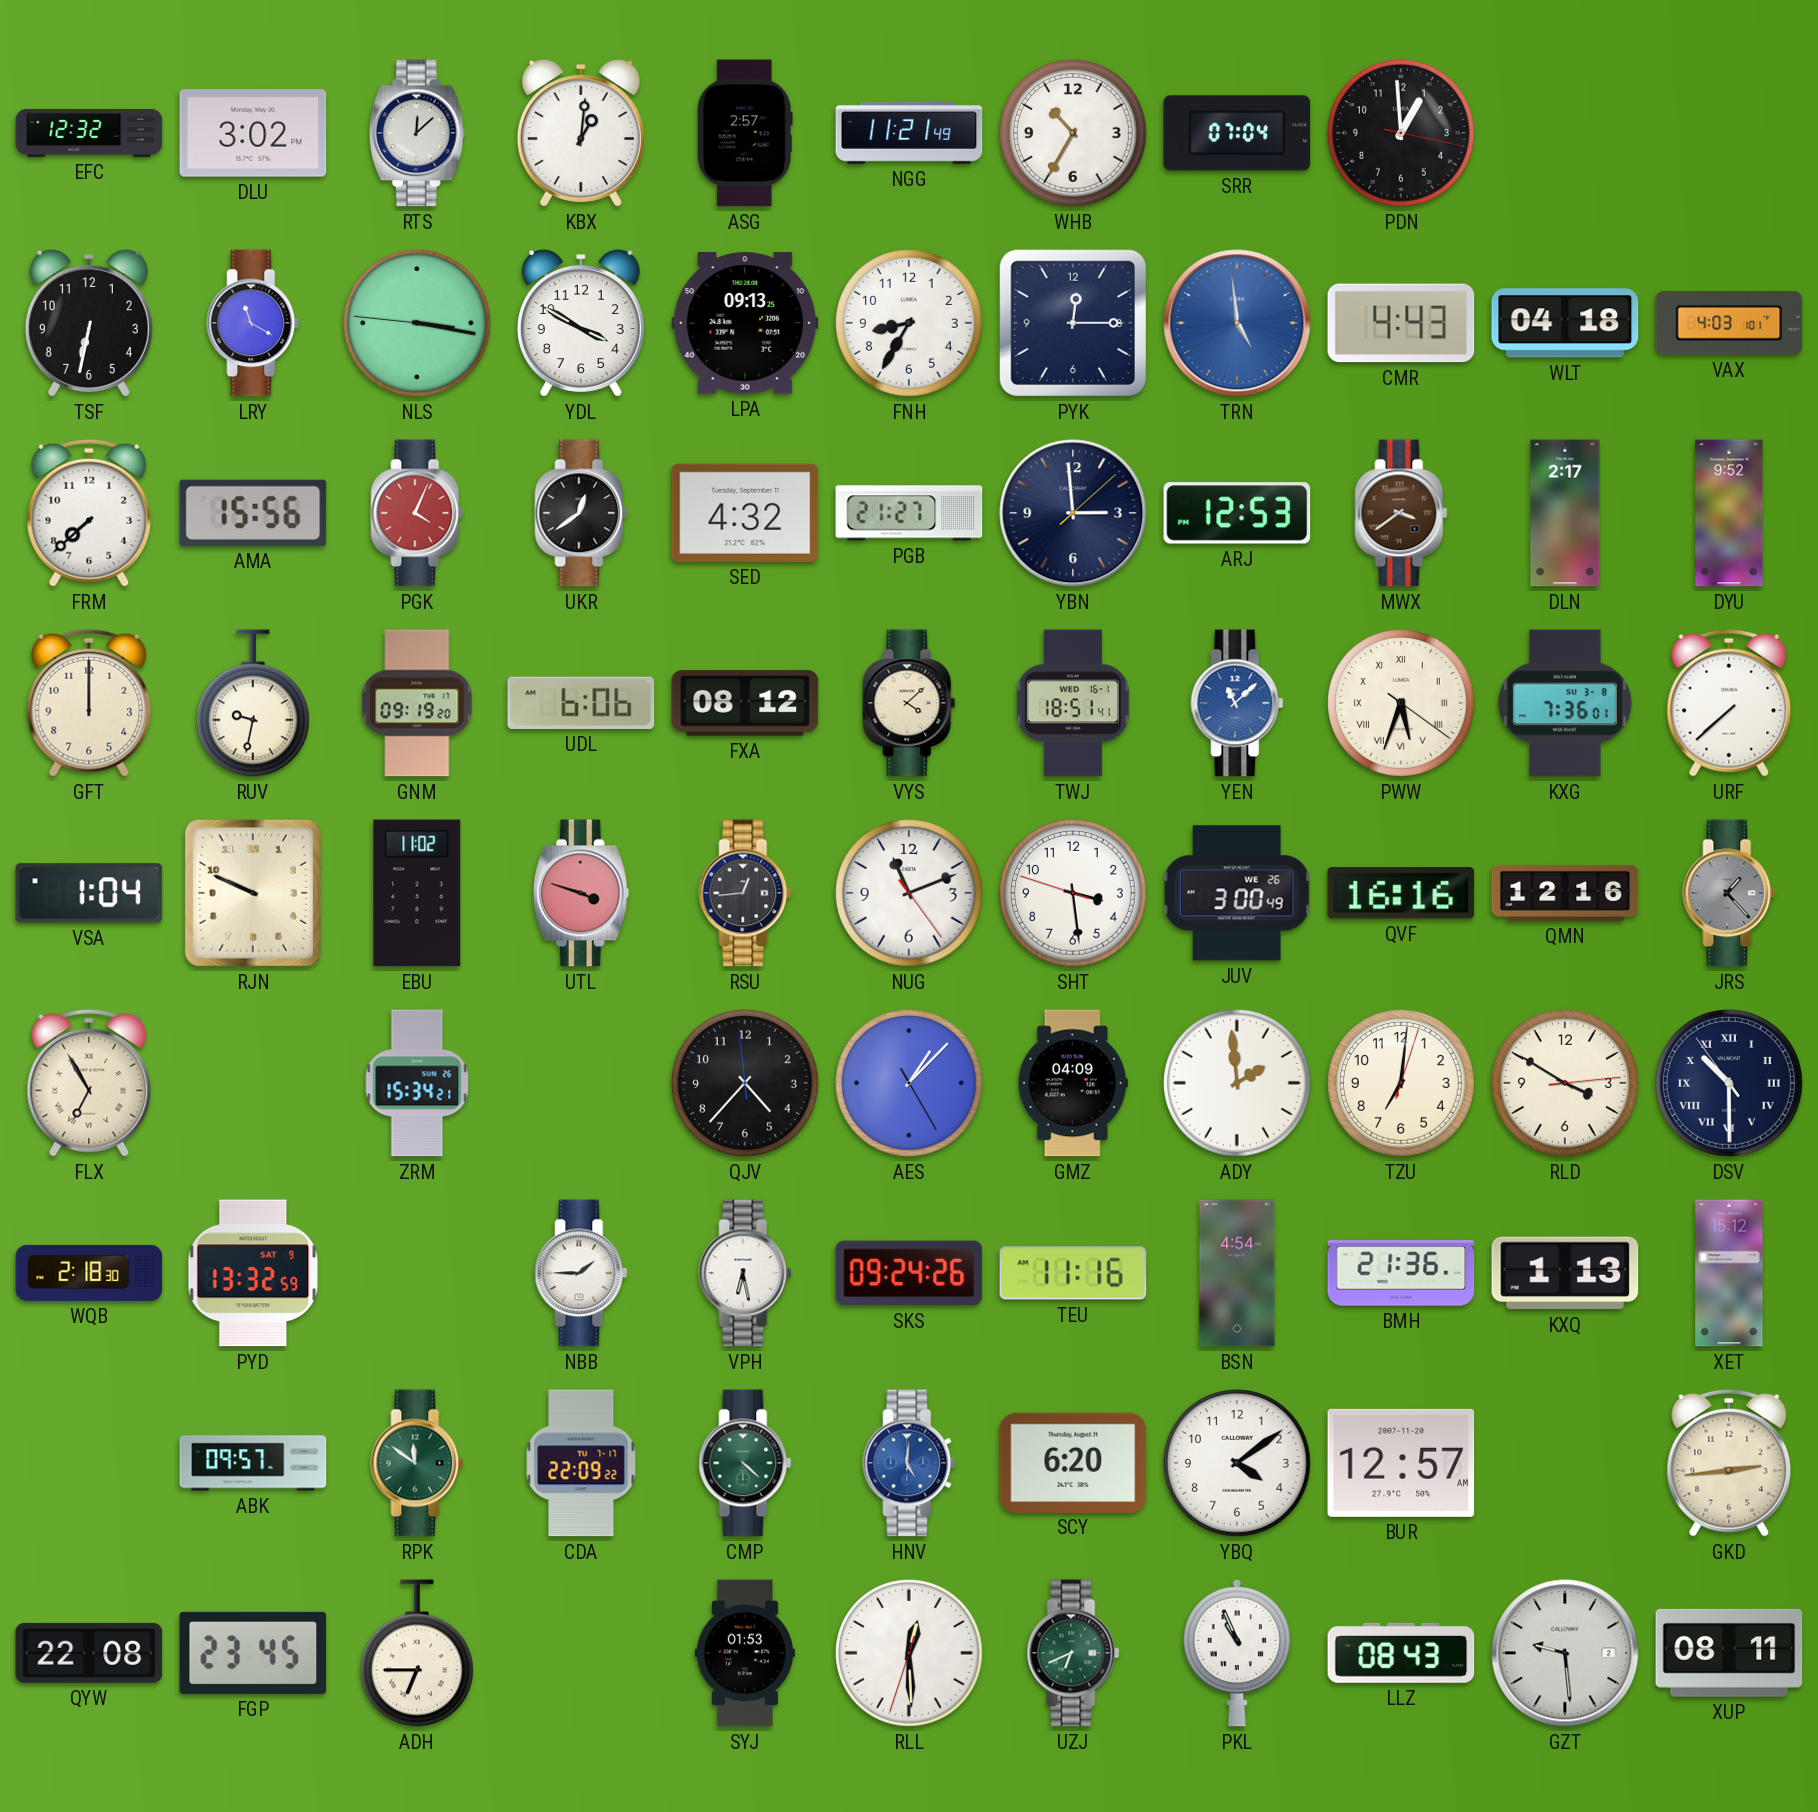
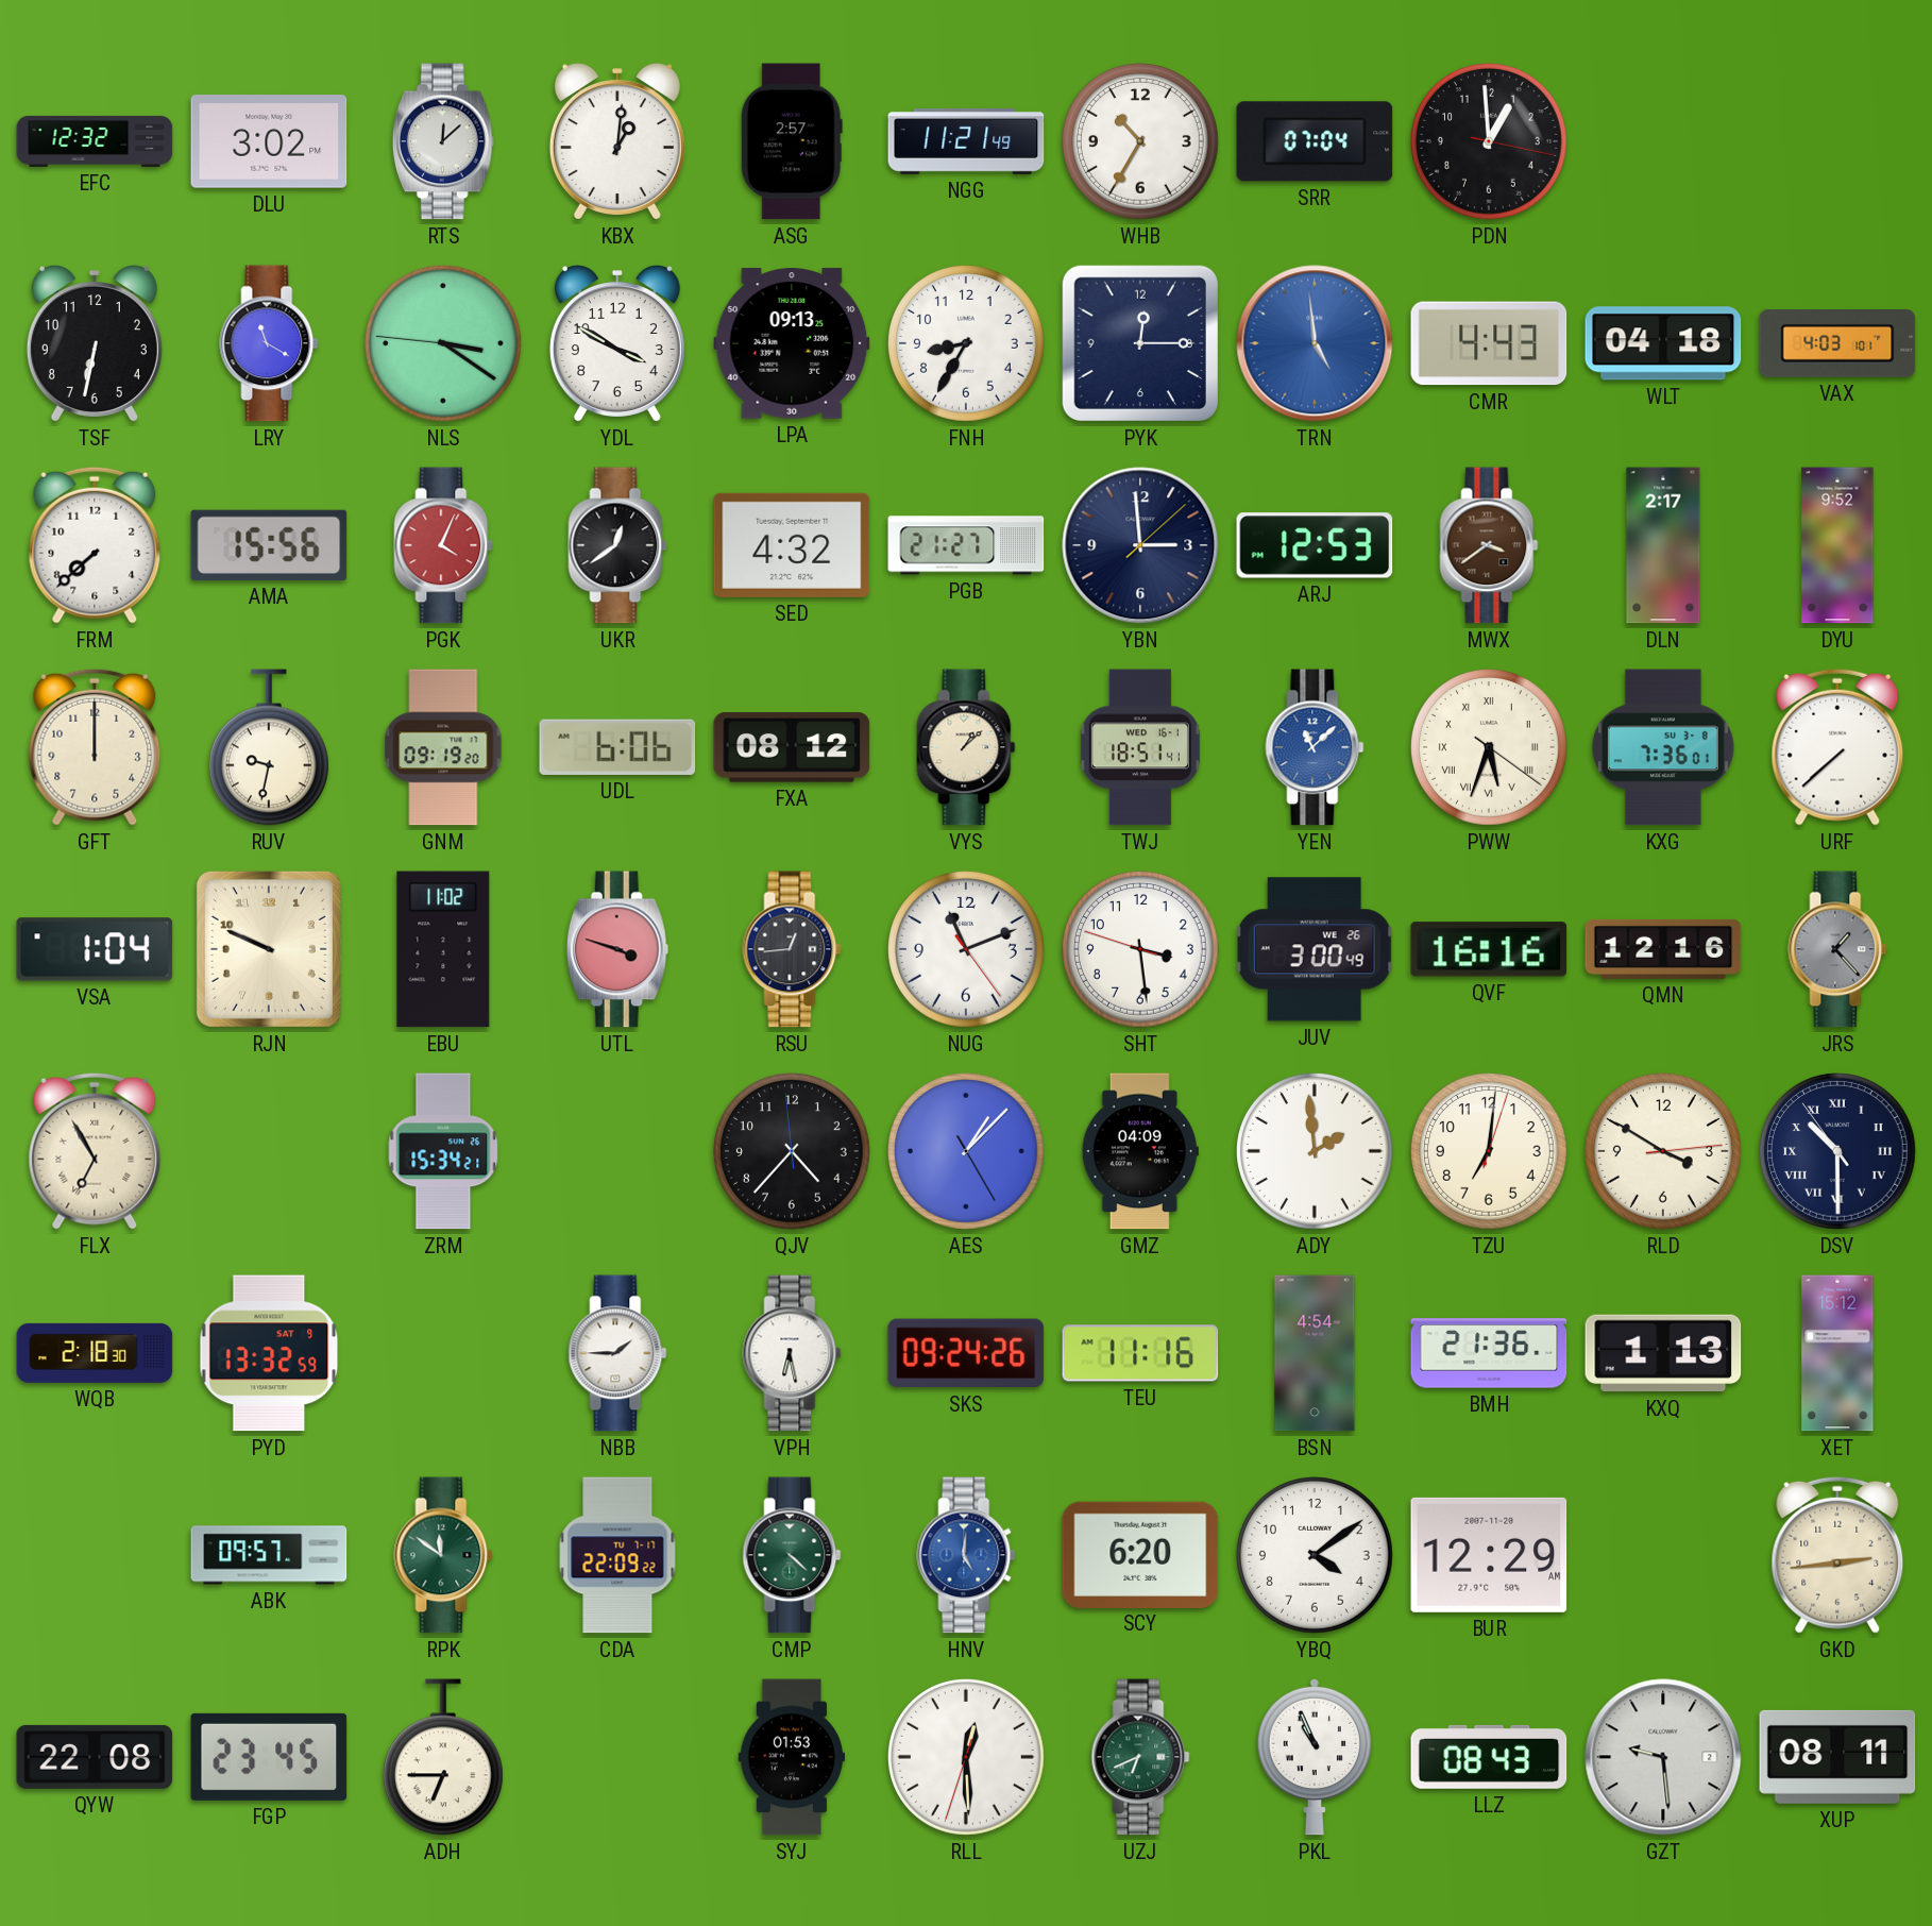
NLS: 3:16 -> 3:20 (444, 344)
VYS: 4:08 -> 1:08 (966, 747)
BUR: 12:57 -> 12:29 (1489, 1555)
